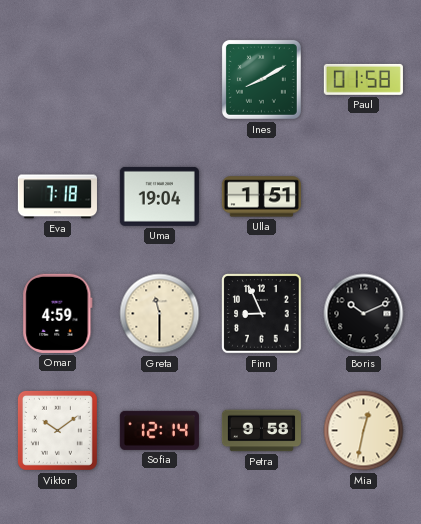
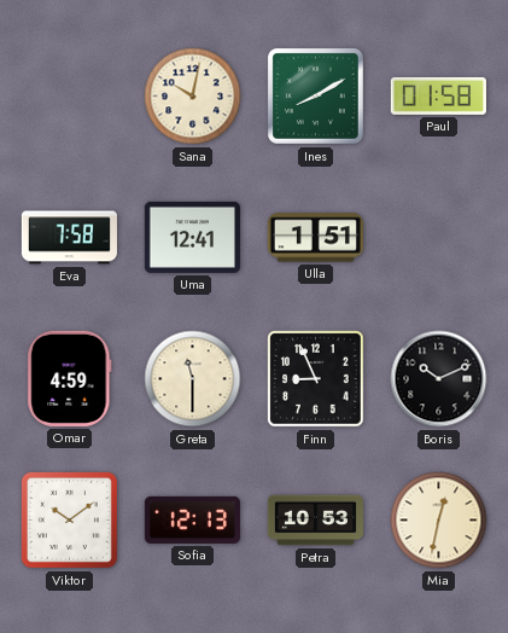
Sana: none -> 10:02 (193, 97)
Eva: 7:18 -> 7:58 (69, 238)
Uma: 19:04 -> 12:41 (192, 237)
Sofia: 12:14 -> 12:13 (192, 519)
Petra: 9:58 -> 10:53 (315, 521)
